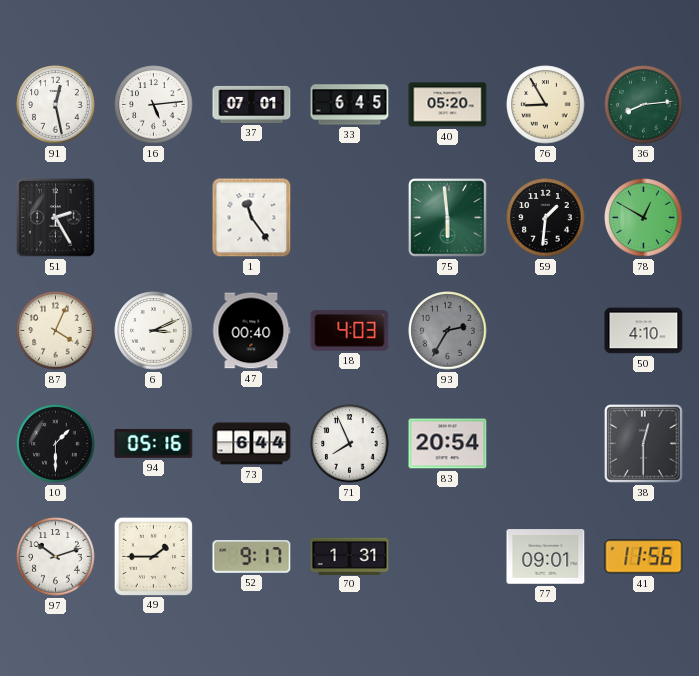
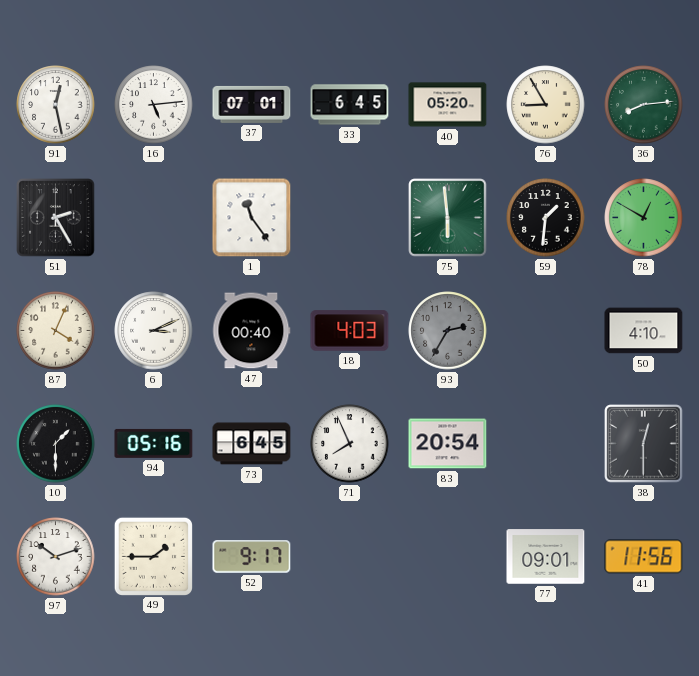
73: 6:44 -> 6:45 (252, 444)
70: 1:31 -> none (350, 556)
